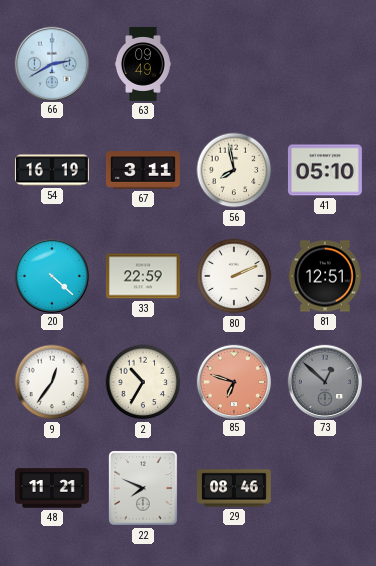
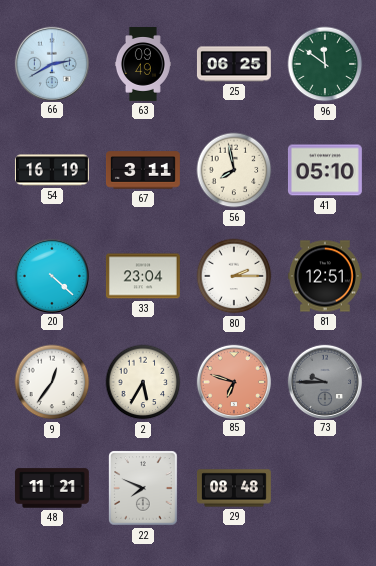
25: none -> 06:25 (234, 64)
96: none -> 11:51 (325, 64)
33: 22:59 -> 23:04 (143, 276)
80: 2:11 -> 2:15 (234, 276)
2: 10:35 -> 5:35 (143, 382)
73: 12:52 -> 9:45 (324, 381)
29: 08:46 -> 08:48 (234, 488)
